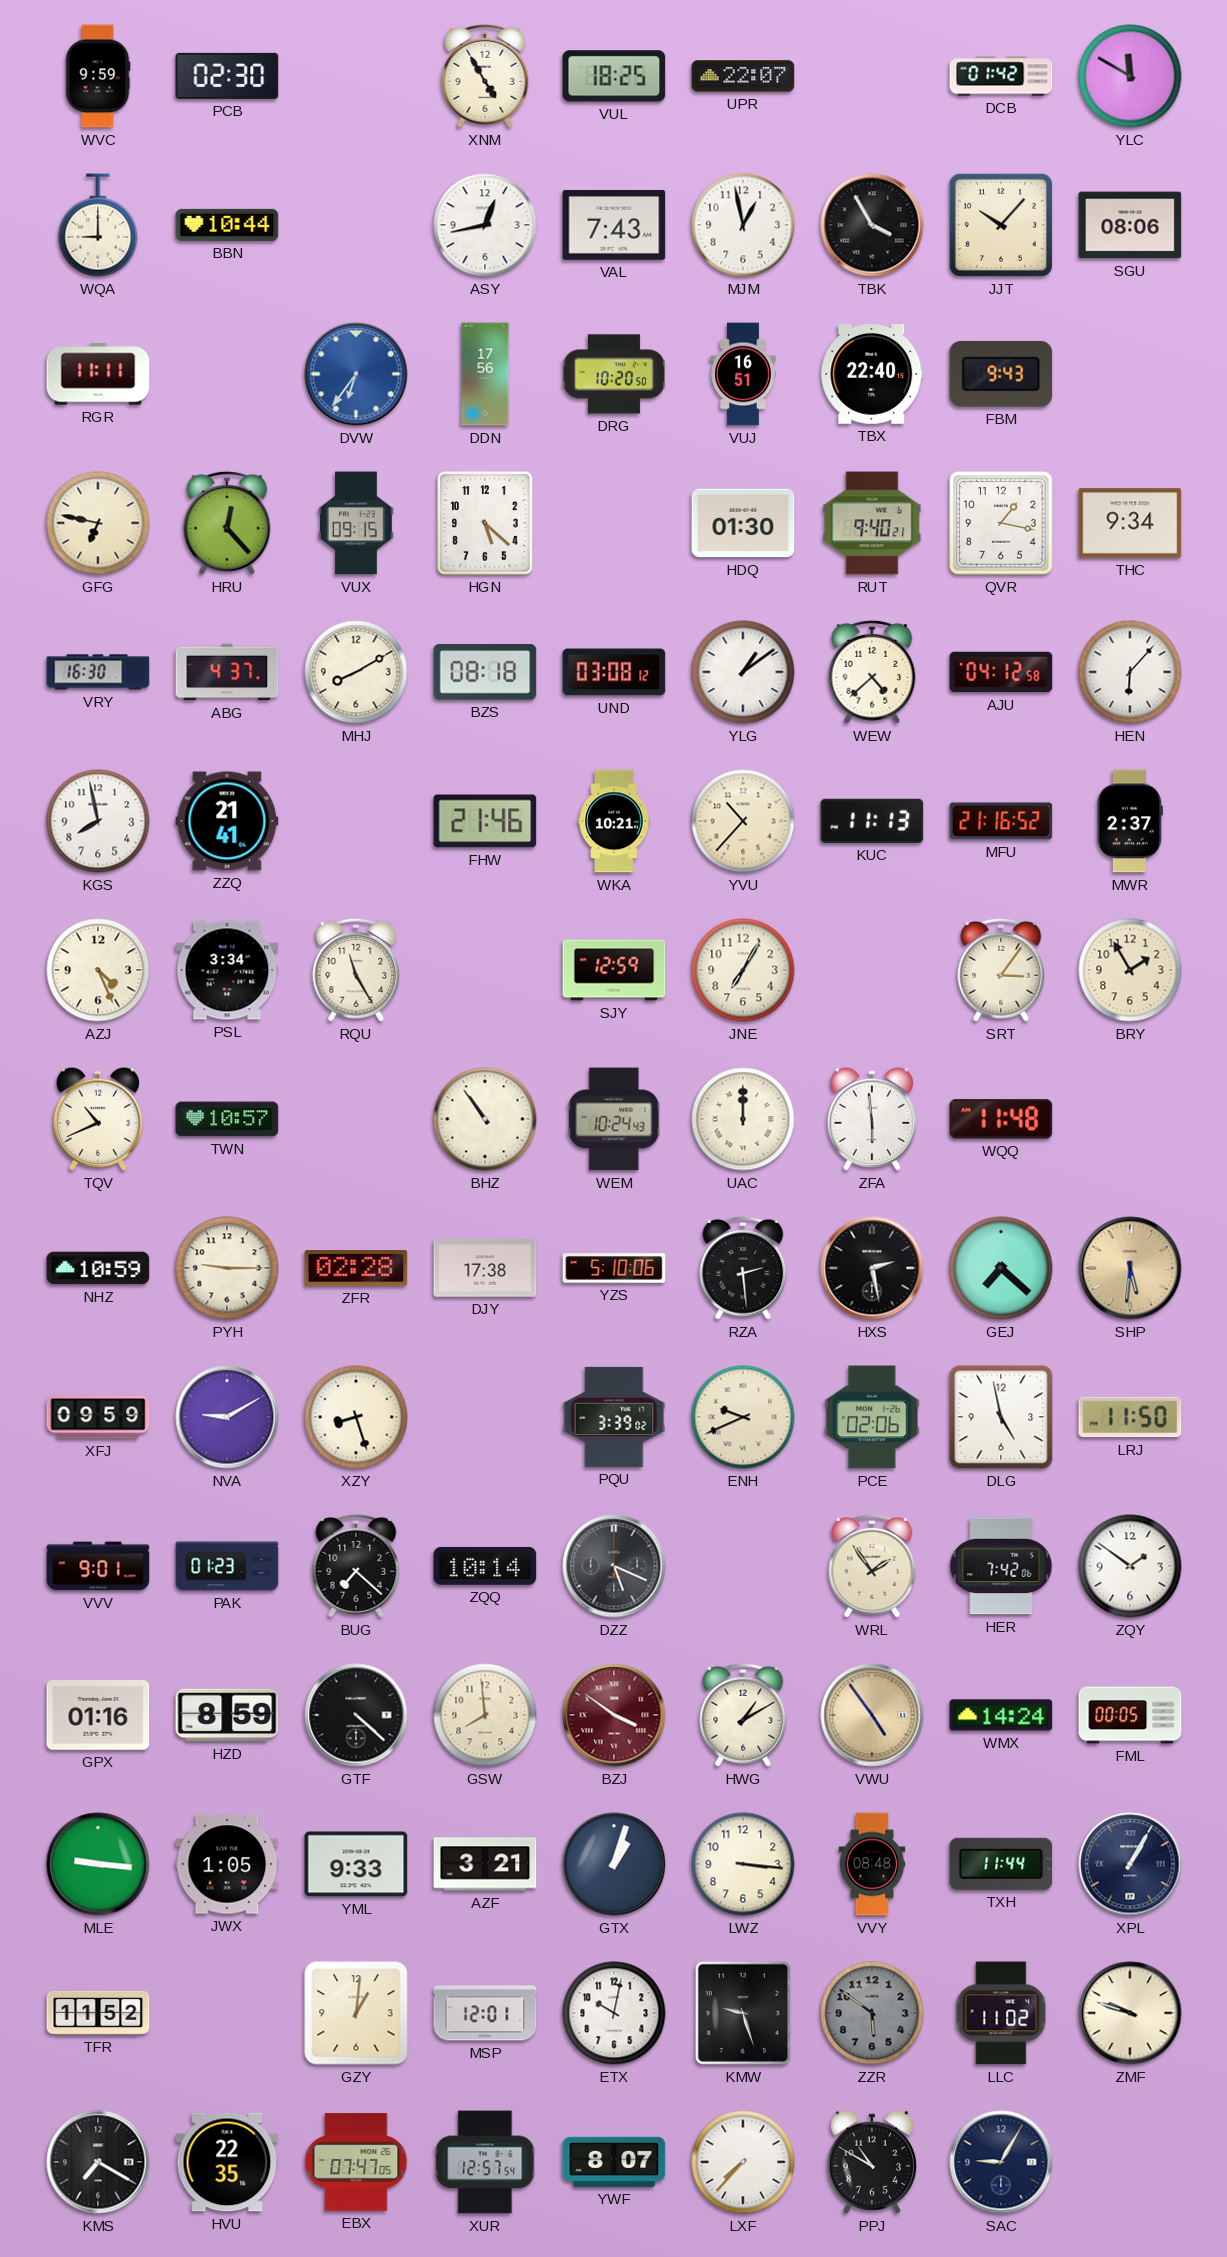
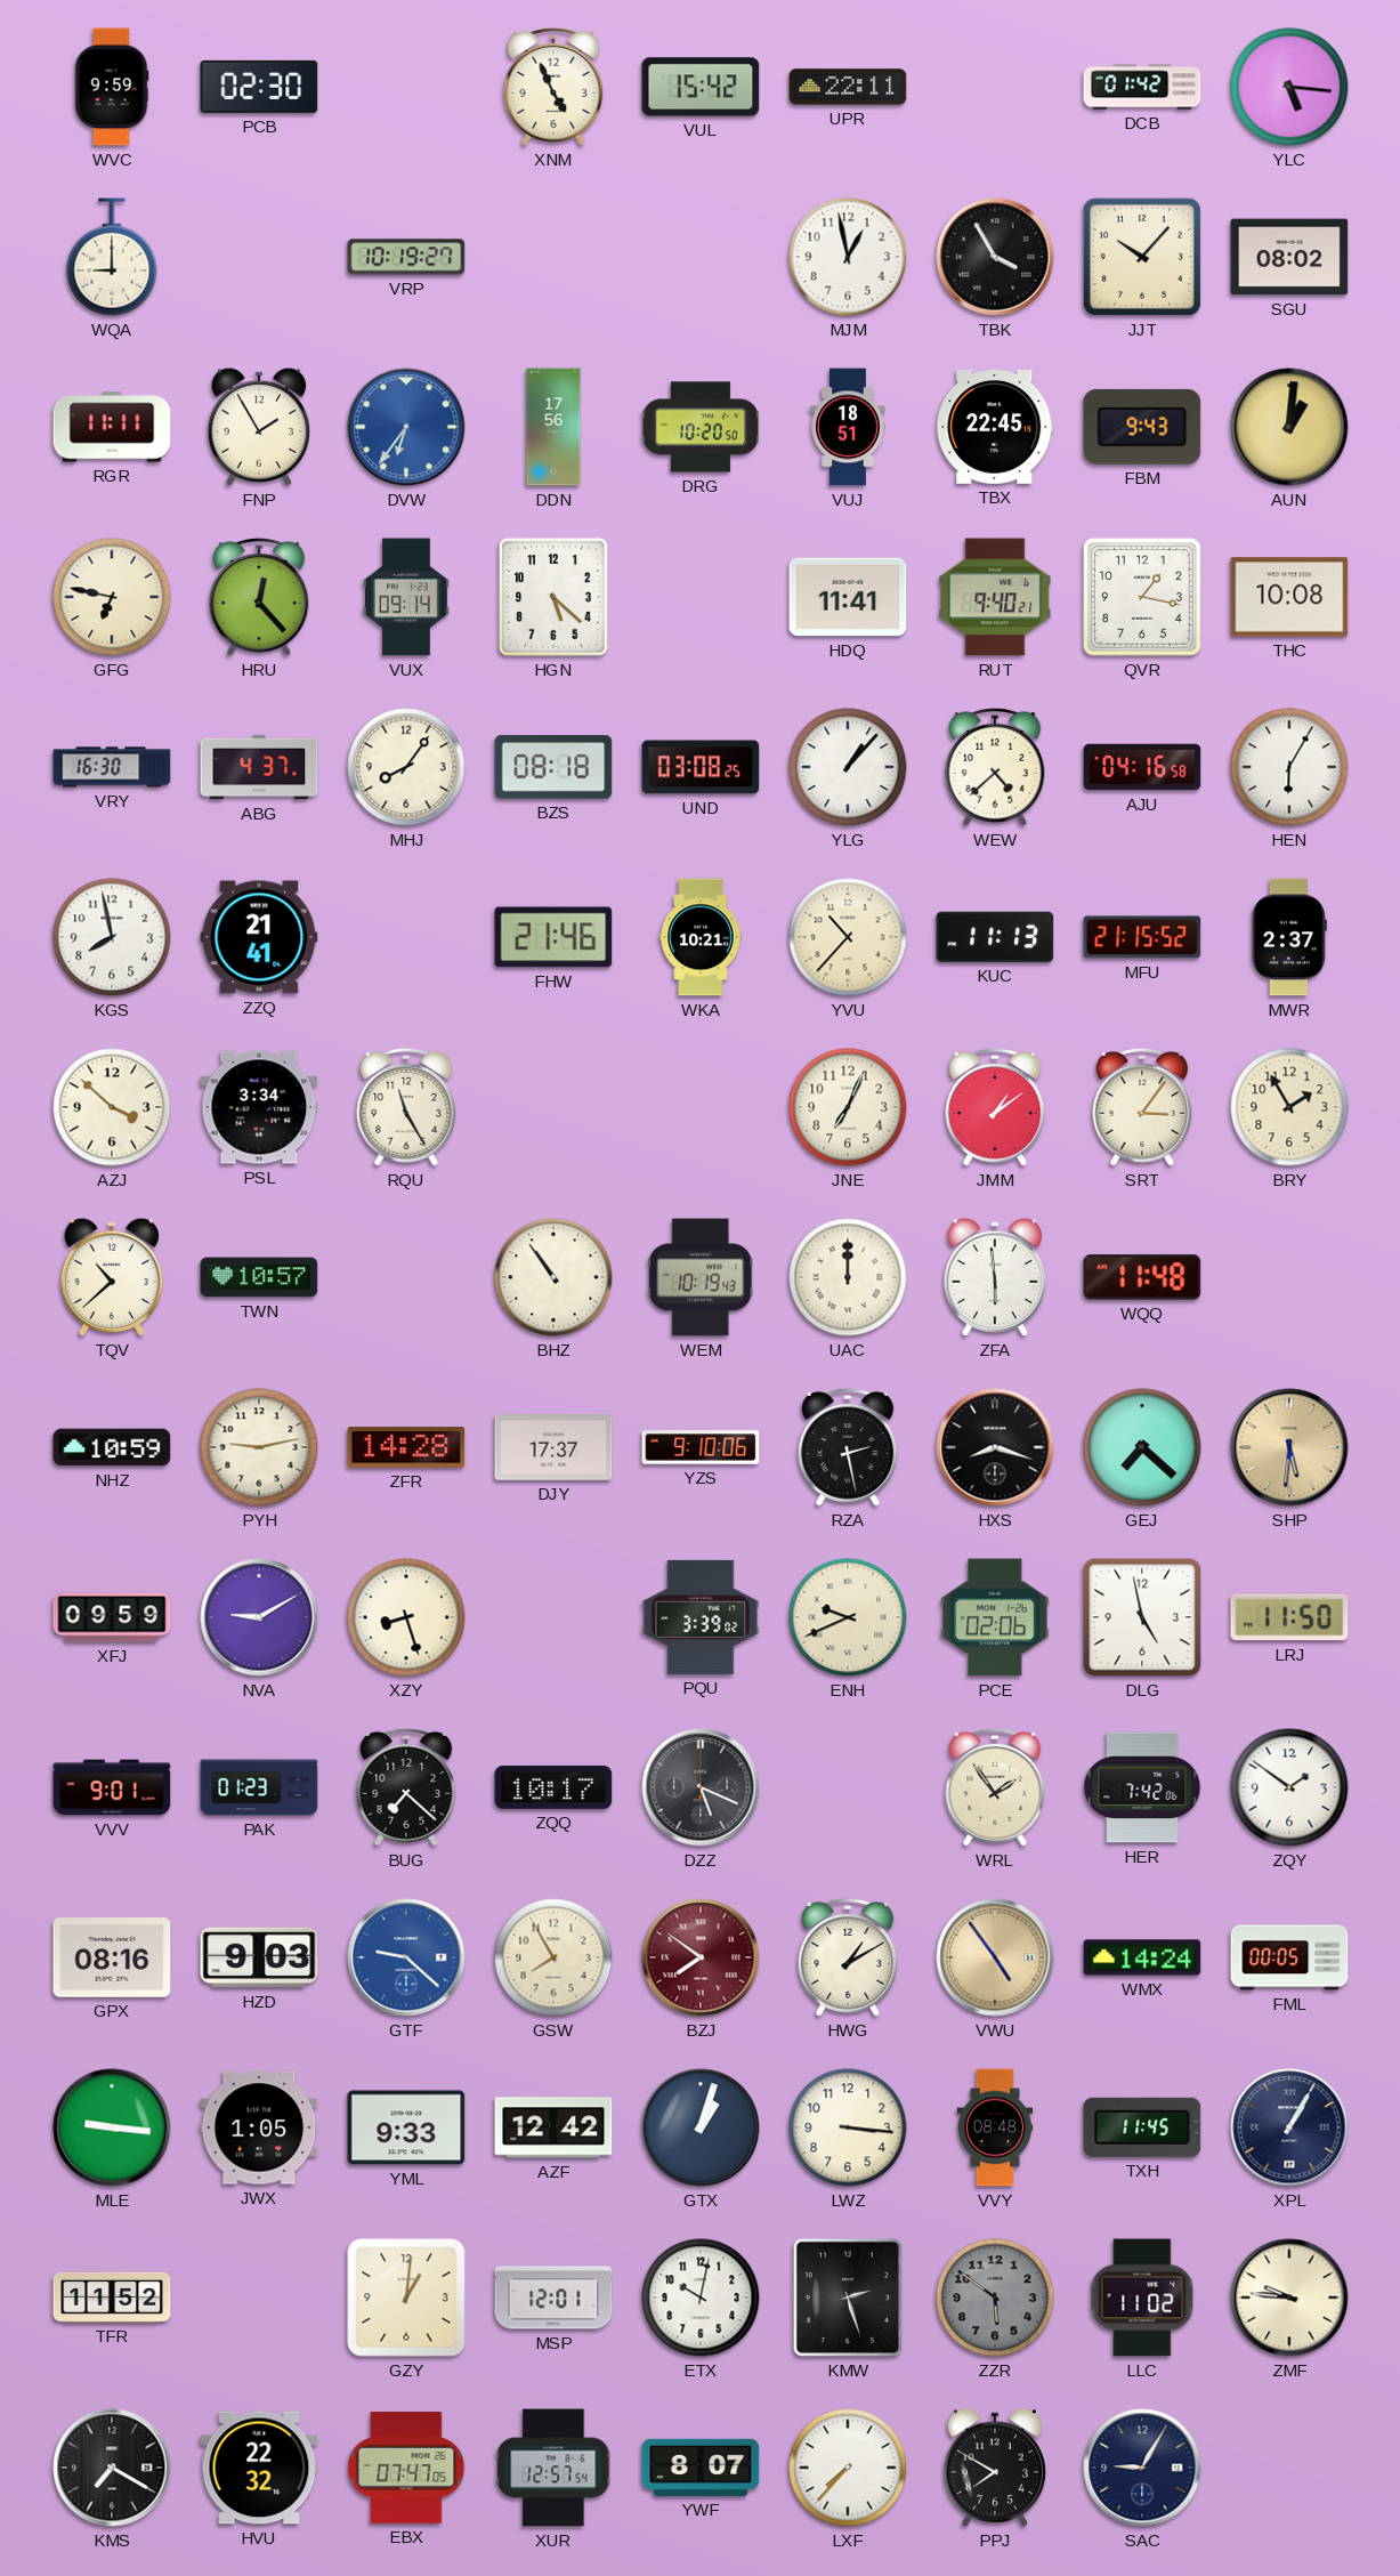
XNM: 4:55 -> 4:56 (553, 87)
VUL: 18:25 -> 15:42 (701, 87)
UPR: 22:07 -> 22:11 (848, 87)
YLC: 11:50 -> 5:16 (1289, 87)
BBN: 10:44 -> none (227, 225)
VRP: none -> 10:19 (406, 257)
ASY: 12:43 -> none (485, 225)
VAL: 7:43 -> none (614, 225)
SGU: 08:06 -> 08:02 (1289, 257)
FNP: none -> 1:55 (258, 427)
VUJ: 16:51 -> 18:51 (848, 427)
TBX: 22:40 -> 22:45 (995, 428)
AUN: none -> 1:01 (1289, 427)
VUX: 09:15 -> 09:14 (407, 597)
HDQ: 01:30 -> 11:41 (848, 597)
THC: 9:34 -> 10:08 (1289, 597)
MHJ: 8:10 -> 8:06 (406, 767)
UND: 03:08:12 -> 03:08:25 (701, 767)
YLG: 1:09 -> 1:07 (848, 767)
AJU: 04:12 -> 04:16 (1142, 767)
HEN: 6:07 -> 6:05 (1289, 767)
MFU: 21:16 -> 21:15 (1142, 937)
AZJ: 4:26 -> 3:52 (112, 1107)
SJY: 12:59 -> none (614, 970)
JNE: 7:05 -> 7:04 (848, 1107)
JMM: none -> 1:09 (995, 1107)
TQV: 10:41 -> 10:38 (111, 1277)
WEM: 10:24 -> 10:19 (701, 1277)
PYH: 9:15 -> 9:13 (259, 1447)
ZFR: 02:28 -> 14:28 (406, 1447)
DJY: 17:38 -> 17:37 (553, 1447)
YZS: 5:10 -> 9:10 (701, 1447)
RZA: 2:29 -> 2:28 (848, 1447)
HXS: 2:28 -> 8:18 (995, 1447)
ZQQ: 10:14 -> 10:17 (553, 1787)
GPX: 01:16 -> 08:16 (112, 1959)
HZD: 8:59 -> 9:03 (259, 1957)
GTF: 4:22 -> 9:22 (406, 1957)
GTF dial: black -> blue (406, 1957)
GSW: 7:59 -> 7:55 (553, 1957)
BZJ: 3:51 -> 7:51 (701, 1957)
AZF: 3:21 -> 12:42 (553, 2127)
TXH: 11:44 -> 11:45 (1142, 2127)
KMW: 9:27 -> 2:27 (848, 2298)
ZMF: 9:48 -> 9:46 (1289, 2298)
HVU: 22:35 -> 22:32 (259, 2468)
PPJ: 10:50 -> 7:50 (994, 2468)
